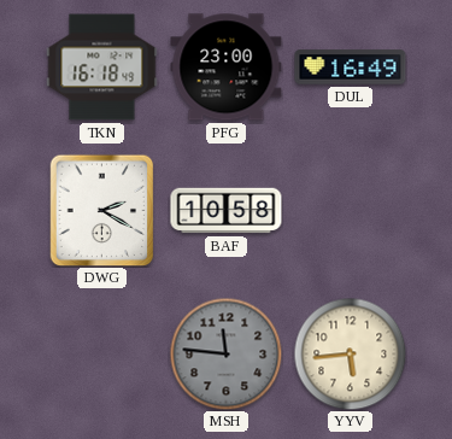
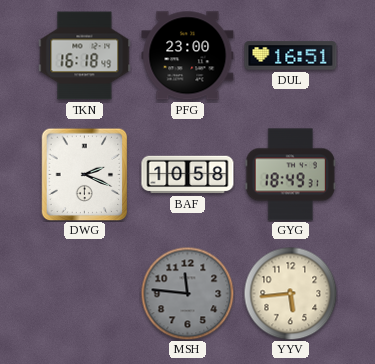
DUL: 16:49 -> 16:51 (291, 56)
DWG: 2:20 -> 2:19 (85, 174)
GYG: none -> 18:49 (290, 175)
